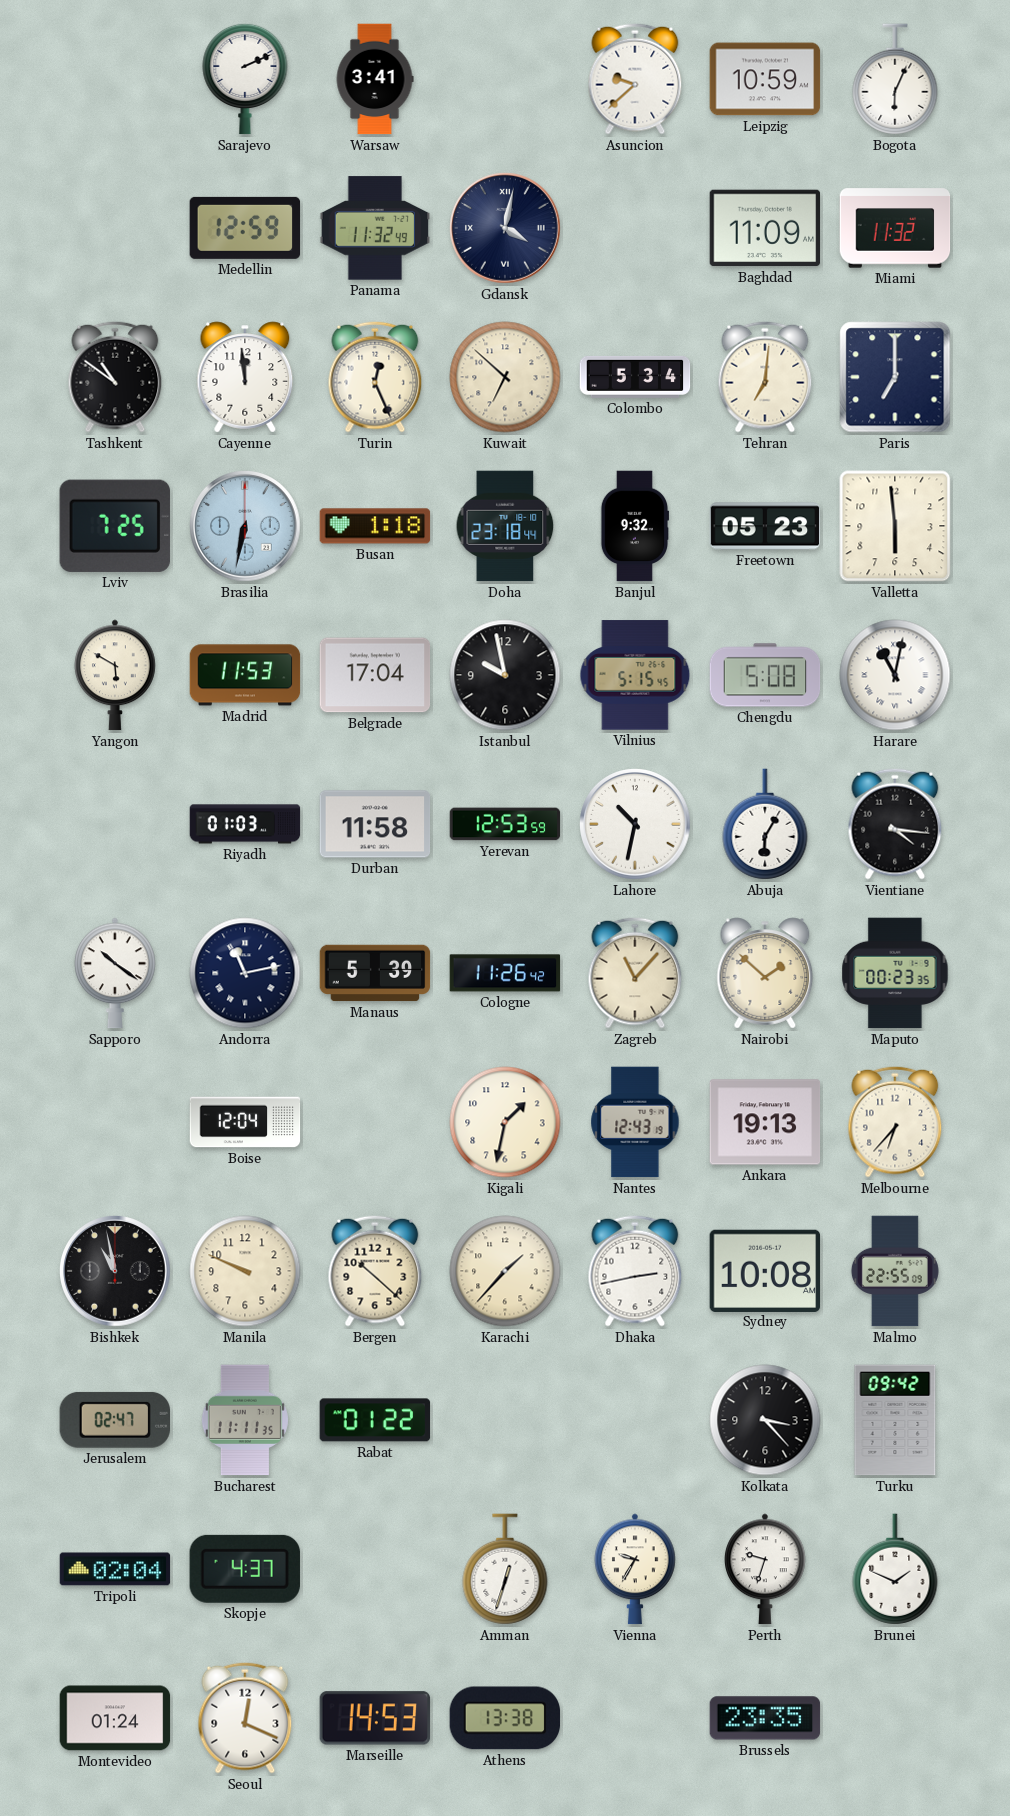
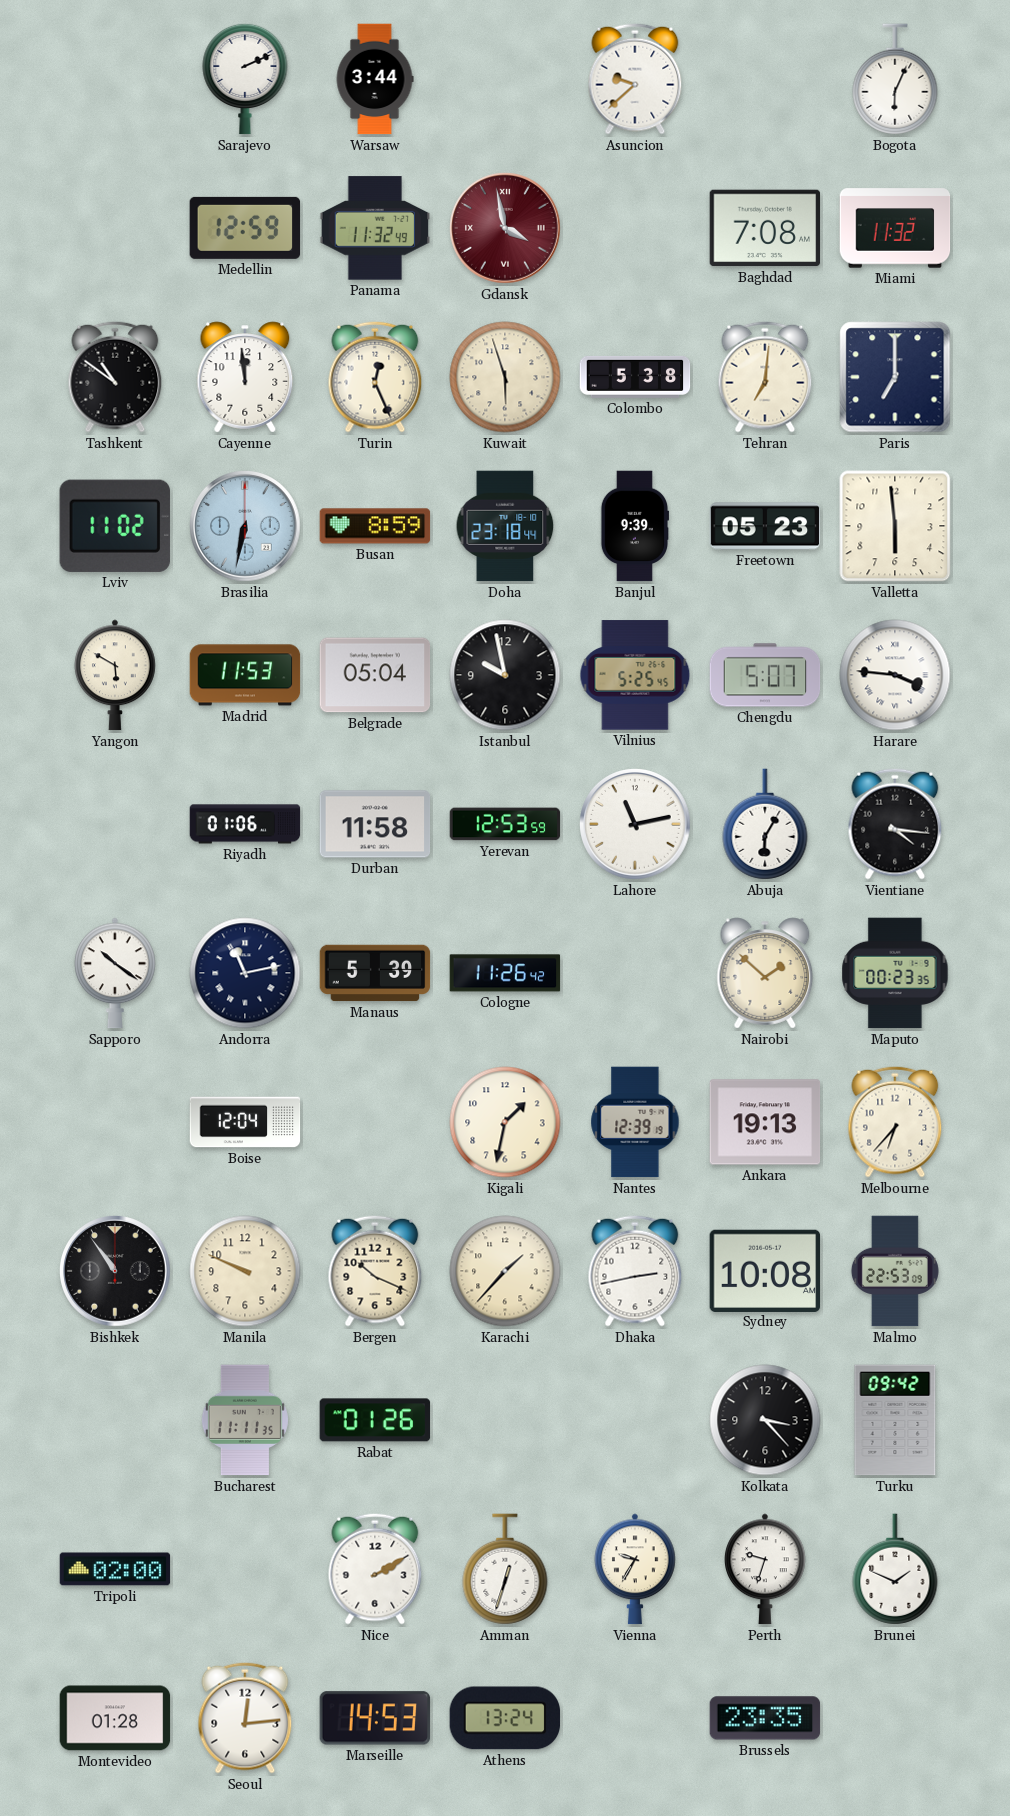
Warsaw: 3:41 -> 3:44 (375, 79)
Leipzig: 10:59 -> none (765, 79)
Gdansk: 4:02 -> 3:58 (506, 228)
Gdansk dial: navy -> burgundy (506, 228)
Baghdad: 11:09 -> 7:08 (765, 228)
Kuwait: 6:52 -> 5:57 (505, 377)
Colombo: 5:34 -> 5:38 (635, 377)
Lviv: 7:25 -> 11:02 (115, 526)
Busan: 1:18 -> 8:59 (375, 526)
Banjul: 9:32 -> 9:39 (634, 526)
Belgrade: 17:04 -> 05:04 (375, 675)
Vilnius: 5:15 -> 5:25 (635, 675)
Chengdu: 5:08 -> 5:07 (765, 675)
Harare: 11:02 -> 3:46 (895, 675)
Riyadh: 01:03 -> 01:06 (245, 824)
Lahore: 10:32 -> 11:13 (636, 824)
Zagreb: 11:07 -> none (635, 973)
Nantes: 12:43 -> 12:39 (635, 1122)
Bishkek: 10:58 -> 10:54 (116, 1271)
Bergen: 10:22 -> 10:19 (375, 1271)
Malmo: 22:55 -> 22:53 (895, 1271)
Jerusalem: 02:47 -> none (114, 1420)
Rabat: 01:22 -> 01:26 (375, 1420)
Tripoli: 02:04 -> 02:00 (115, 1569)
Skopje: 4:37 -> none (245, 1569)
Nice: none -> 2:10 (375, 1569)
Montevideo: 01:24 -> 01:28 (115, 1718)
Seoul: 12:19 -> 12:14 (245, 1718)
Athens: 13:38 -> 13:24 (505, 1718)
